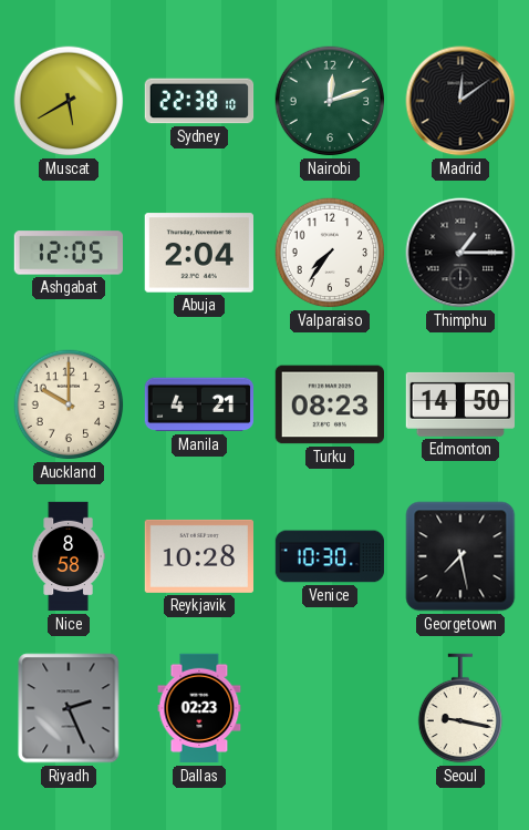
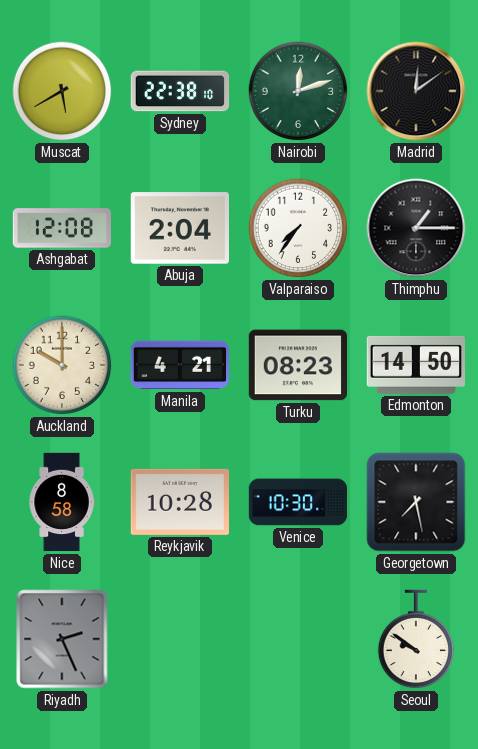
Ashgabat: 12:05 -> 12:08 (62, 228)
Dallas: 02:23 -> none (199, 708)
Seoul: 9:17 -> 9:51 (416, 639)
